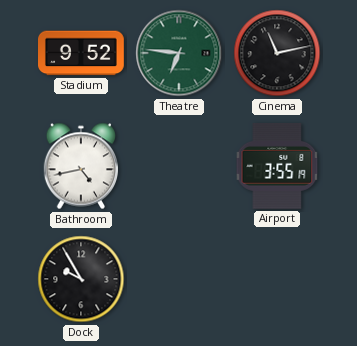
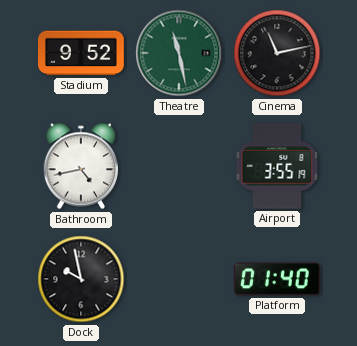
Theatre: 6:46 -> 11:28 (179, 53)
Dock: 9:55 -> 9:58 (81, 279)
Platform: none -> 01:40 (277, 279)
